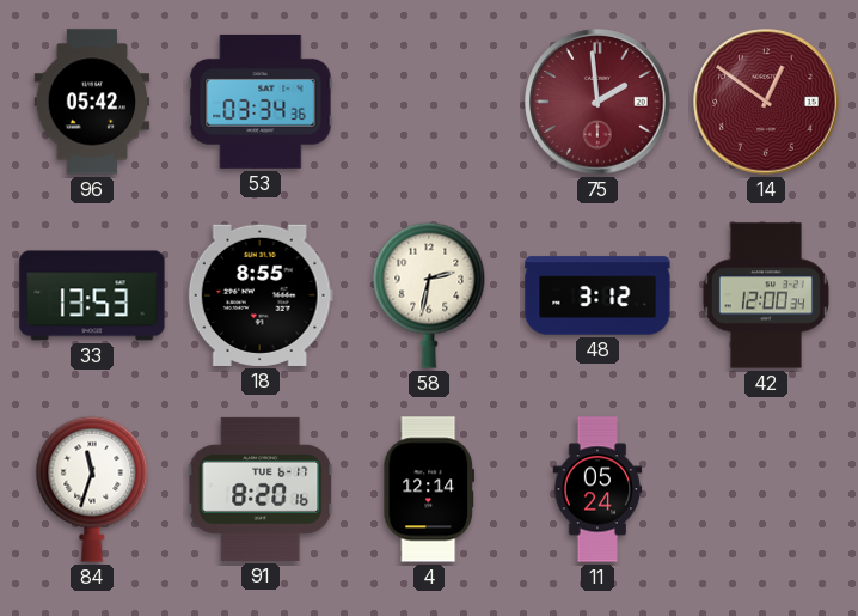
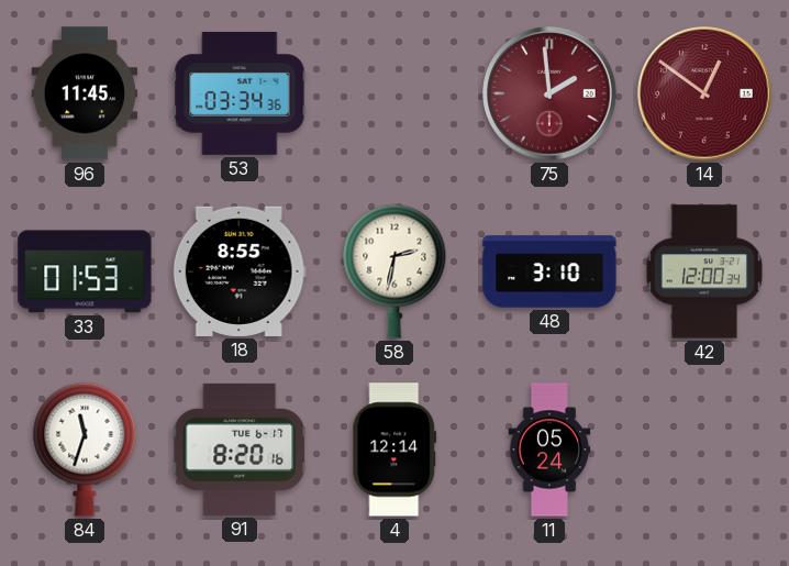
96: 05:42 -> 11:45 (85, 93)
33: 13:53 -> 01:53 (85, 271)
48: 3:12 -> 3:10 (549, 271)
